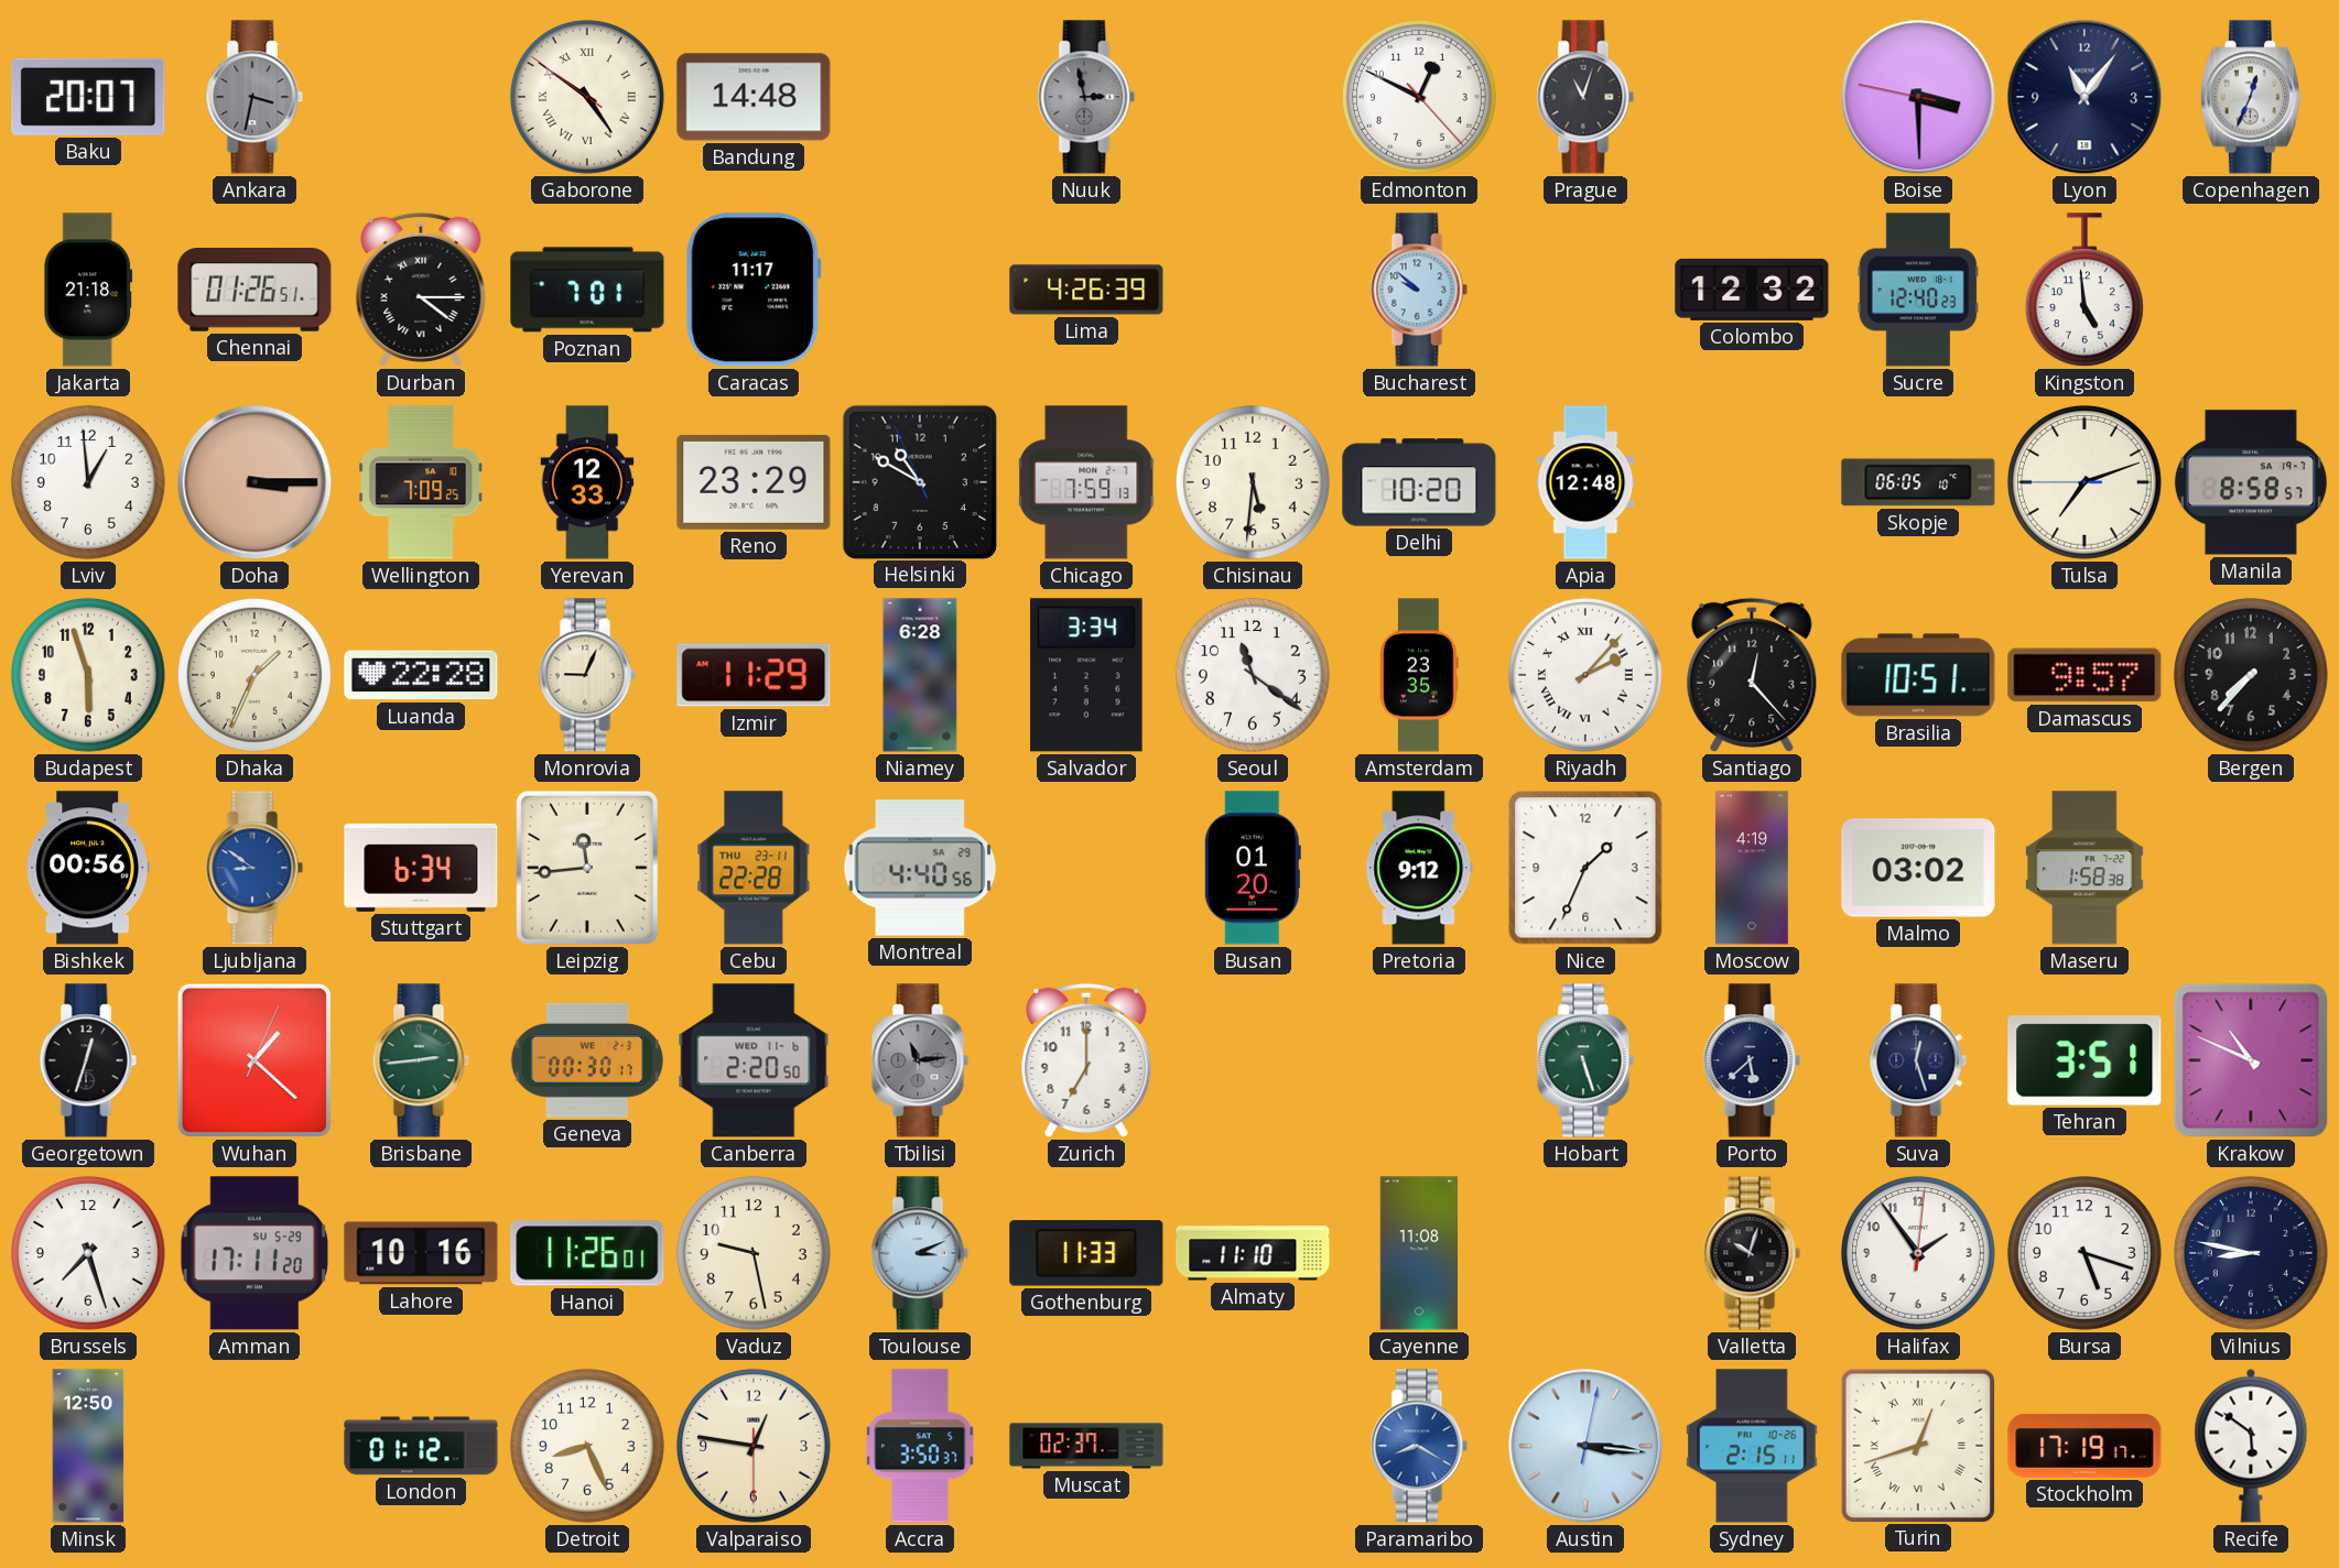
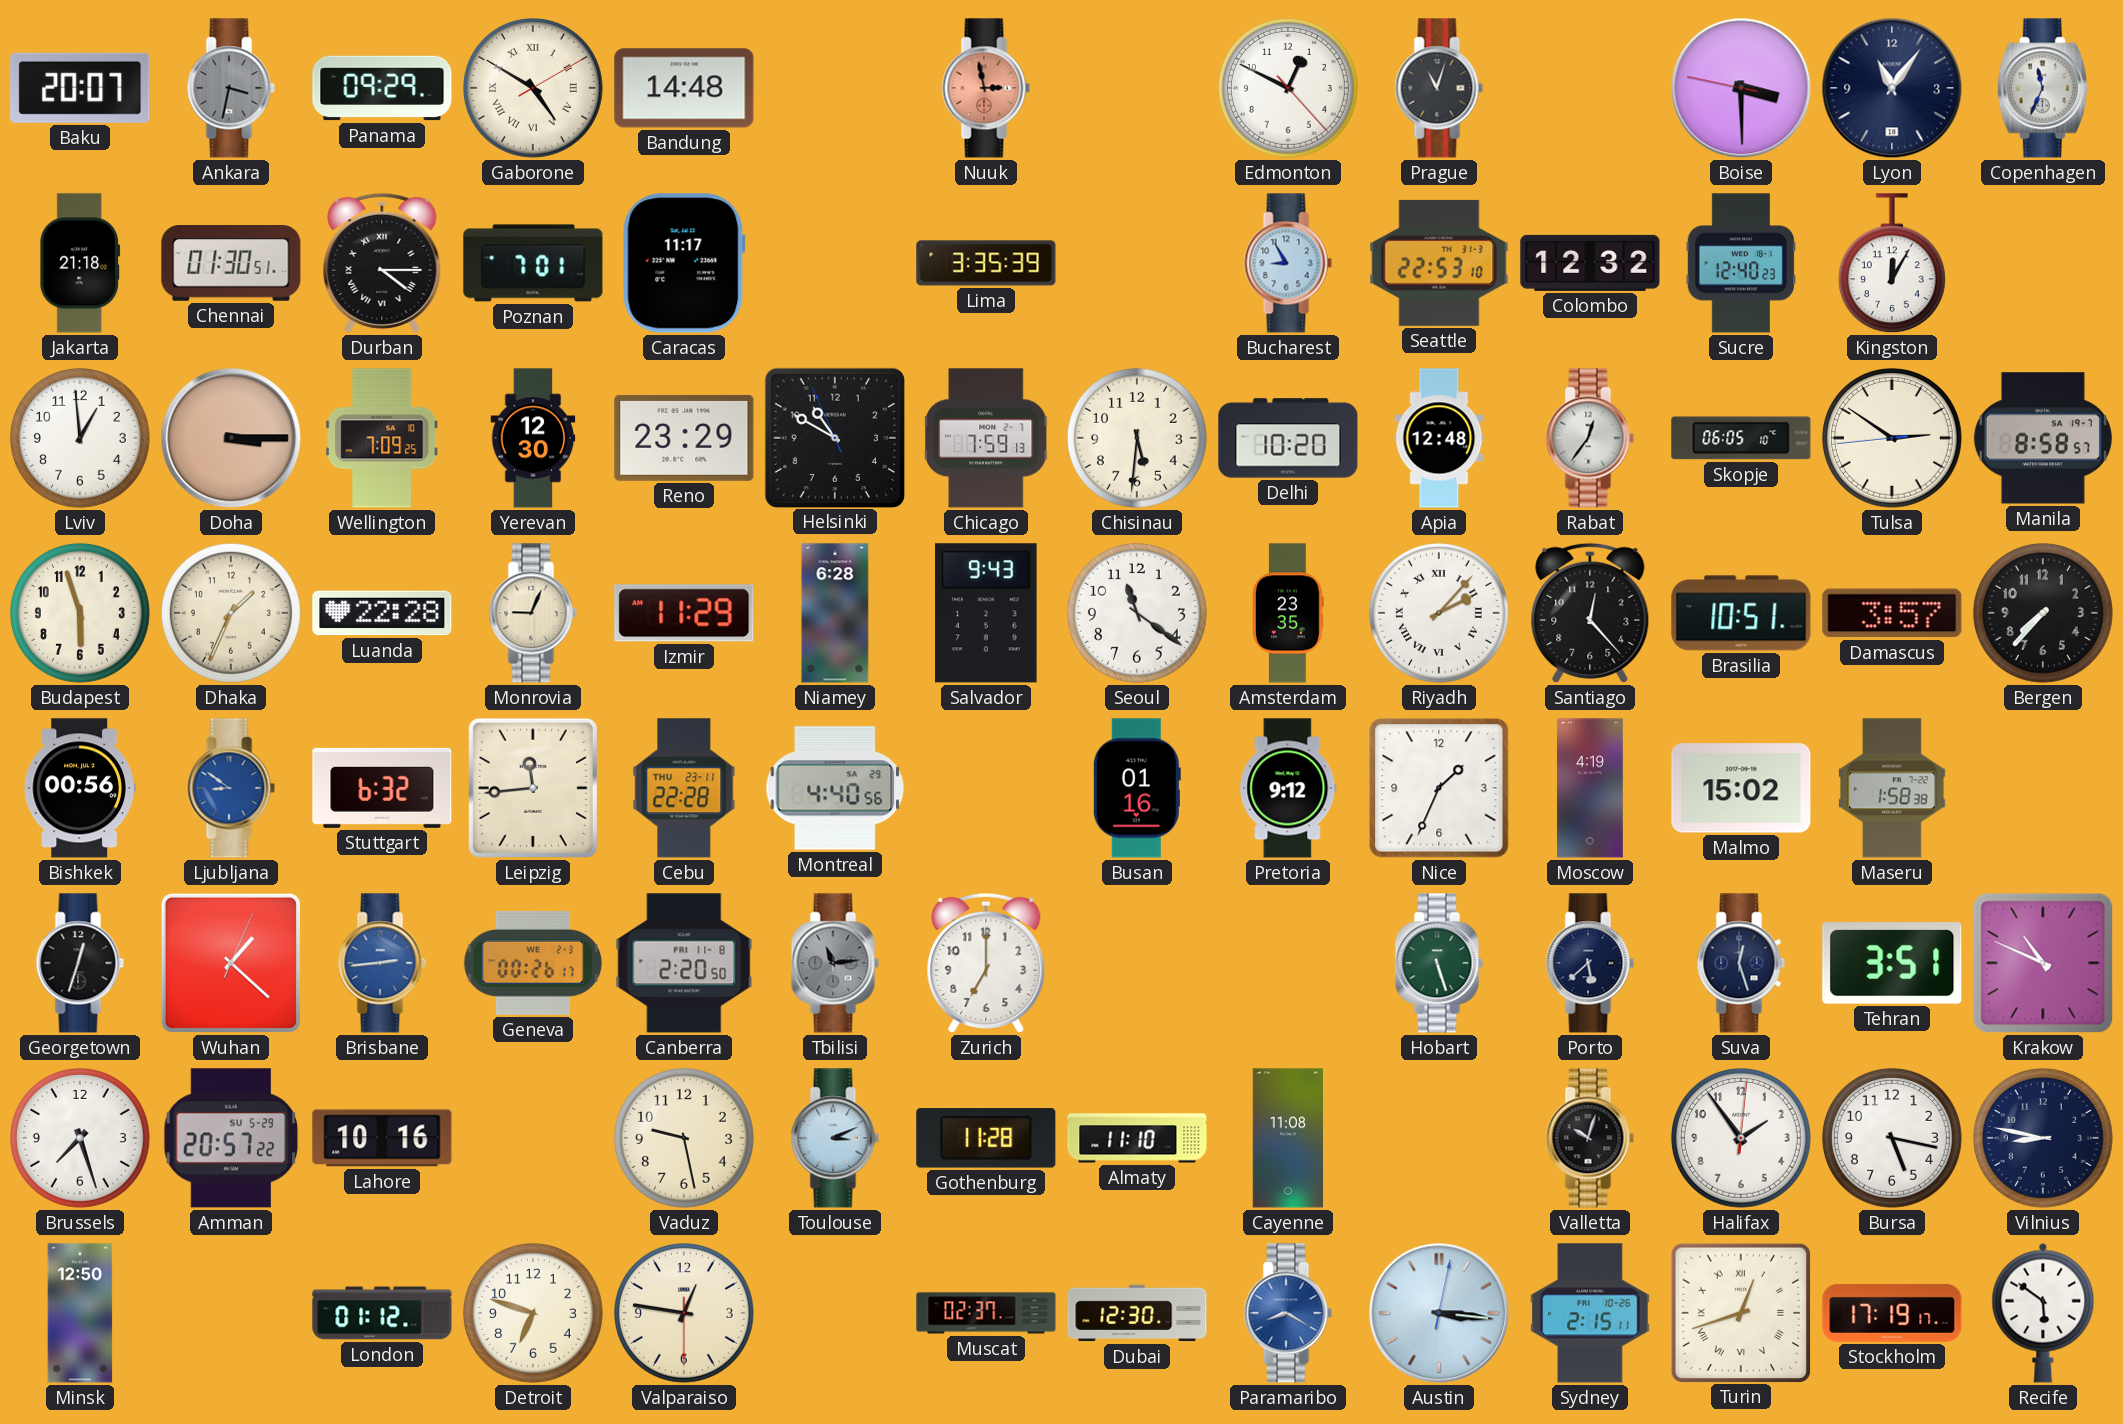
Panama: none -> 09:29 (382, 88)
Gaborone: 4:50:51 -> 4:50:10 (533, 88)
Nuuk dial: grey -> salmon (986, 88)
Copenhagen: 12:34 -> 11:34 (2043, 88)
Chennai: 01:26 -> 01:30 (231, 264)
Lima: 4:26 -> 3:35 (986, 263)
Bucharest: 9:52 -> 8:55 (1288, 263)
Seattle: none -> 22:53 (1439, 263)
Kingston: 4:59 -> 12:05 (1892, 264)
Yerevan: 12:33 -> 12:30 (533, 438)
Rabat: none -> 12:36 (1590, 438)
Tulsa: 7:11 -> 2:50 (1892, 438)
Salvador: 3:34 -> 9:43 (986, 613)
Damascus: 9:57 -> 3:57 (1892, 613)
Stuttgart: 6:34 -> 6:32 (382, 788)
Busan: 01:20 -> 01:16 (1137, 788)
Malmo: 03:02 -> 15:02 (1741, 788)
Brisbane dial: green -> blue (382, 963)
Geneva: 00:30 -> 00:26 (533, 963)
Canberra date: WED 11-6 -> FRI 11-8 (684, 963)
Amman: 17:11 -> 20:57 (231, 1138)
Hanoi: 11:26 -> none (587, 1253)
Gothenburg: 11:33 -> 11:28 (986, 1138)
Bursa: 5:18 -> 5:17 (1892, 1138)
Detroit: 8:26 -> 6:48 (533, 1313)
Accra: 3:50 -> none (920, 1446)
Dubai: none -> 12:30 (1137, 1313)
